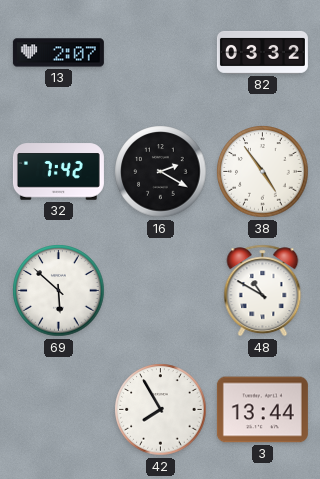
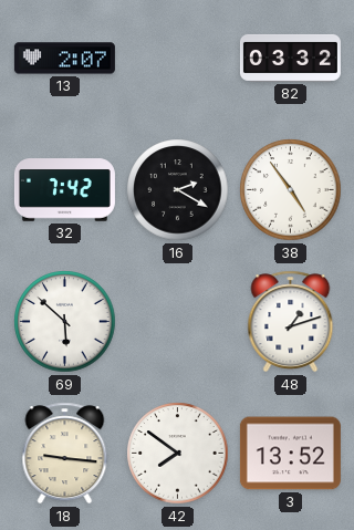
48: 10:50 -> 1:12 (291, 322)
18: none -> 9:16 (65, 454)
42: 7:55 -> 7:51 (178, 454)
3: 13:44 -> 13:52 (290, 454)
